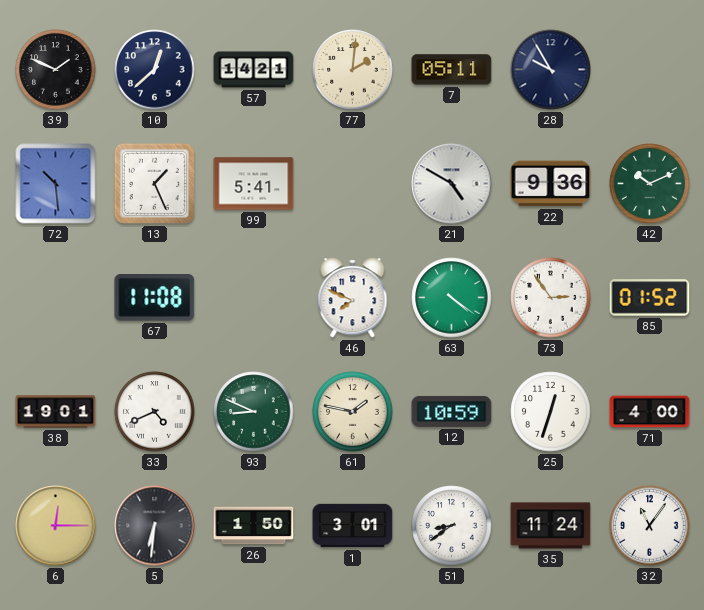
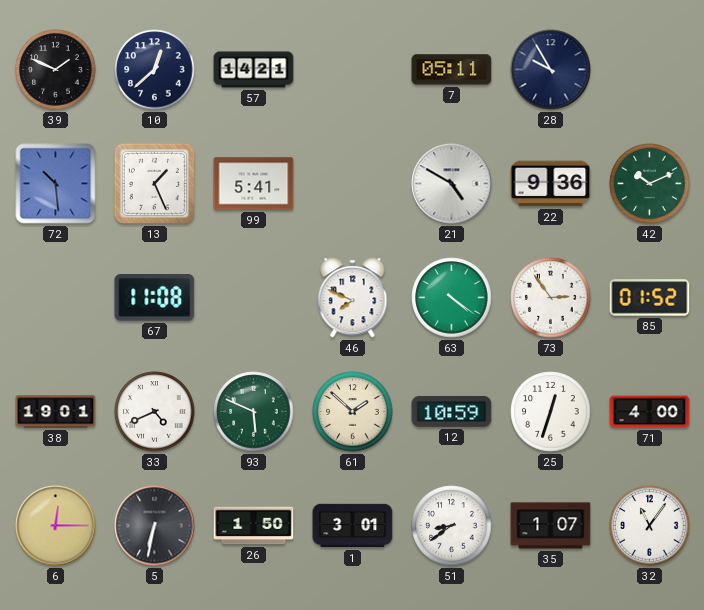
77: 2:01 -> none (353, 70)
93: 8:49 -> 5:49 (254, 412)
61: 1:47 -> 1:52 (353, 412)
5: 6:31 -> 6:32 (155, 526)
35: 11:24 -> 1:07 (551, 526)
